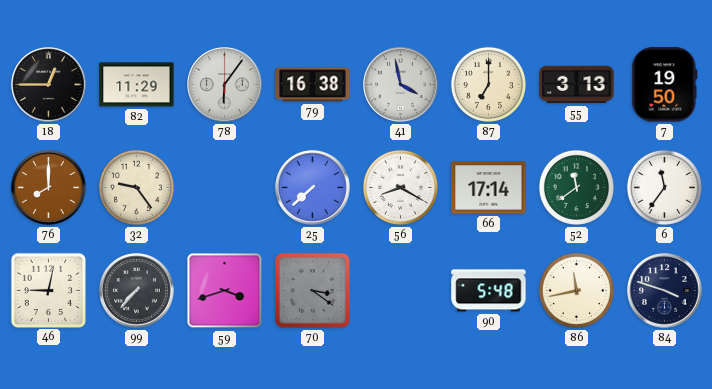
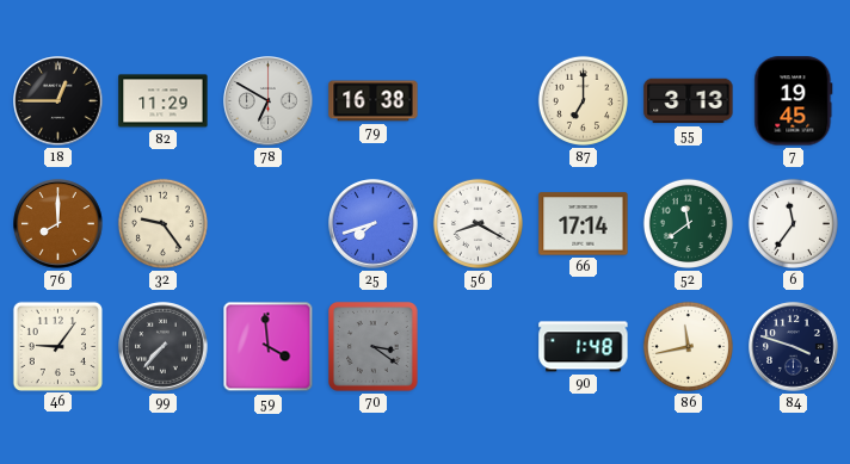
78: 6:06 -> 6:50 (269, 101)
41: 3:58 -> none (401, 85)
7: 19:50 -> 19:45 (794, 101)
25: 7:38 -> 7:42 (374, 224)
46: 9:02 -> 9:06 (57, 346)
59: 3:42 -> 3:59 (269, 347)
90: 5:48 -> 1:48 (584, 347)
